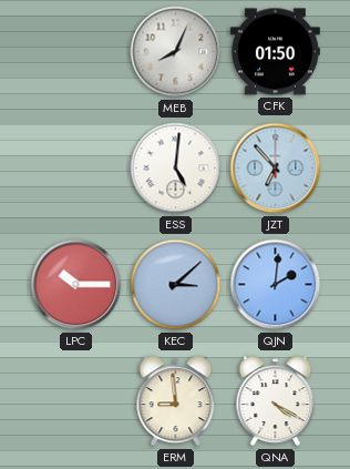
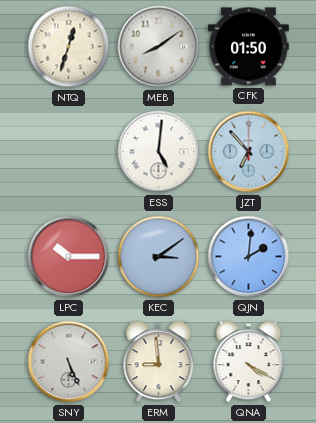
NTQ: none -> 12:33 (69, 47)
MEB: 8:04 -> 8:09 (159, 47)
KEC: 3:08 -> 3:09 (159, 257)
SNY: none -> 5:26 (69, 362)
